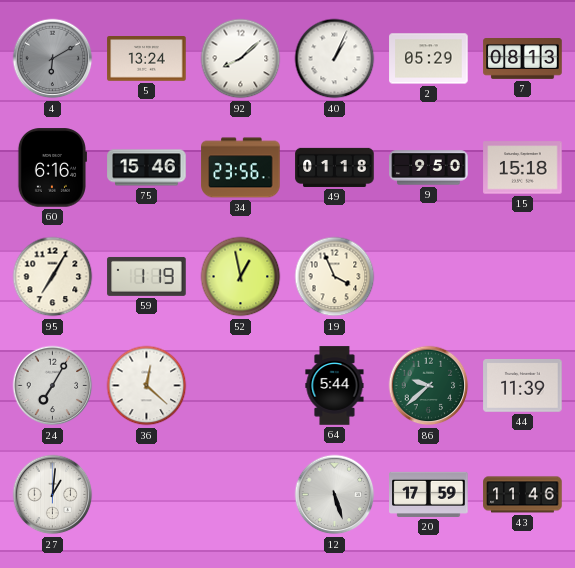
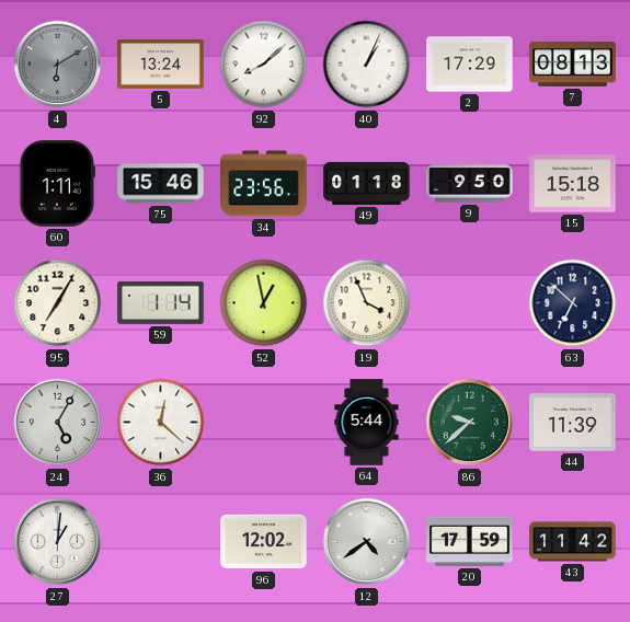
2: 05:29 -> 17:29 (470, 65)
60: 6:16 -> 1:11 (57, 184)
59: 1:19 -> 1:14 (161, 302)
63: none -> 6:52 (573, 303)
24: 7:05 -> 5:05 (58, 423)
96: none -> 12:02 (264, 542)
12: 5:27 -> 4:39 (367, 542)
43: 11:46 -> 11:42 (573, 542)
